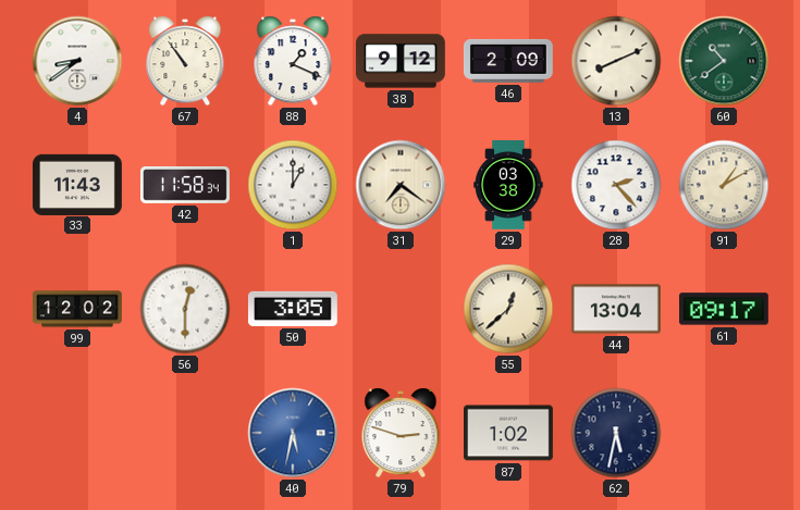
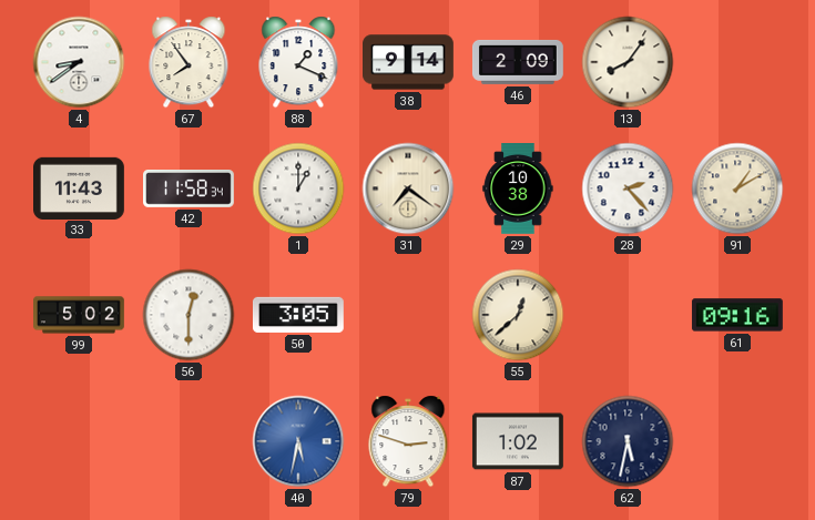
67: 10:54 -> 7:54 (189, 62)
38: 9:12 -> 9:14 (409, 62)
13: 8:11 -> 8:06 (628, 62)
60: 10:39 -> none (724, 61)
29: 03:38 -> 10:38 (518, 190)
99: 12:02 -> 5:02 (80, 315)
44: 13:04 -> none (616, 309)
61: 09:17 -> 09:16 (737, 315)
